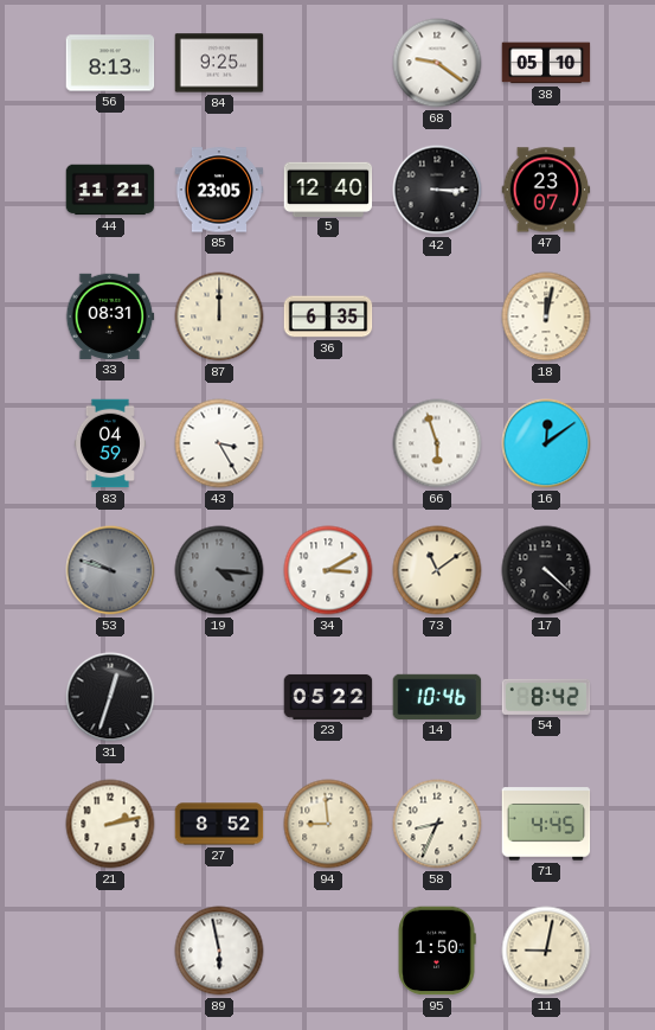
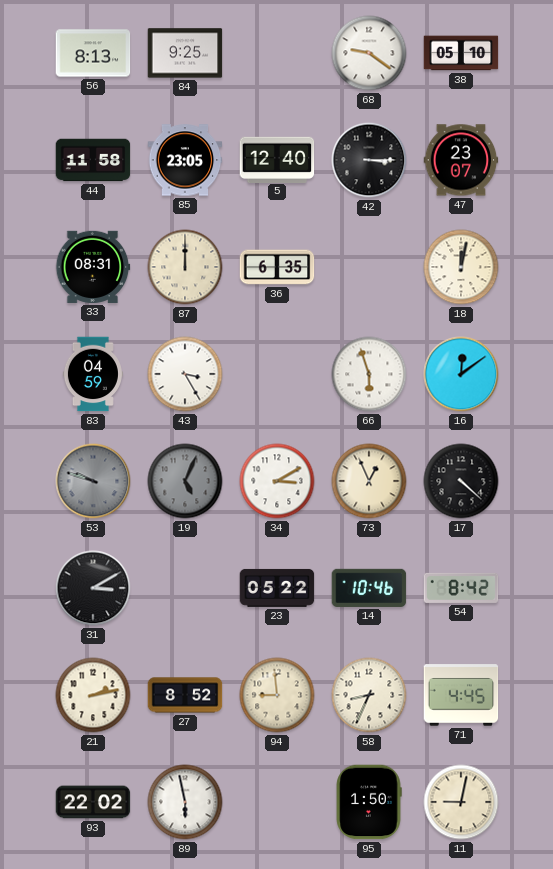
44: 11:21 -> 11:58 (93, 160)
19: 4:16 -> 5:04 (185, 481)
73: 11:09 -> 12:56 (369, 481)
31: 12:33 -> 3:10 (93, 588)
93: none -> 22:02 (93, 802)
